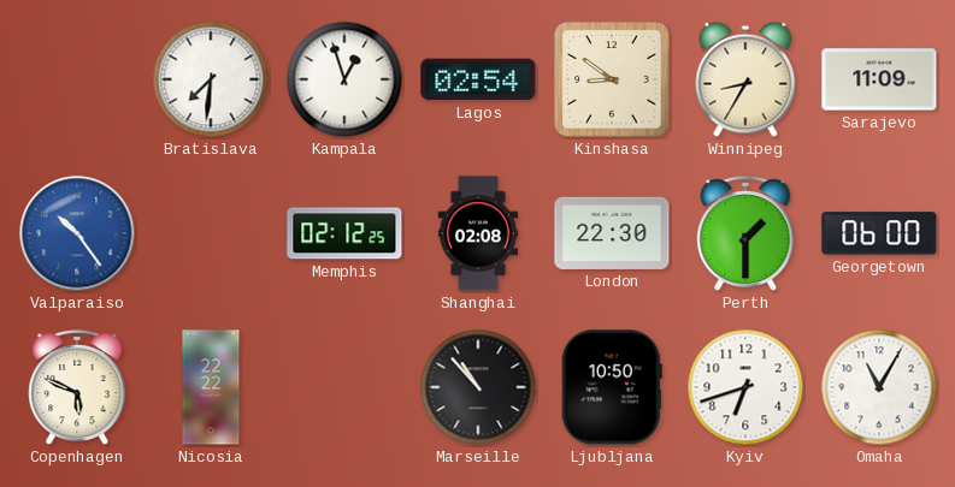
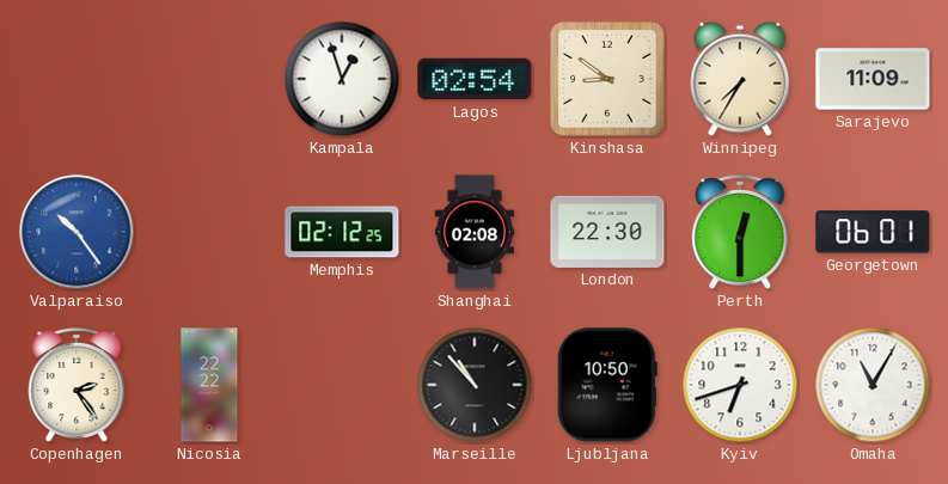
Bratislava: 7:31 -> none (211, 79)
Winnipeg: 8:35 -> 7:35 (740, 79)
Perth: 1:30 -> 12:30 (740, 232)
Georgetown: 06:00 -> 06:01 (873, 232)
Copenhagen: 5:49 -> 2:24 (77, 385)
